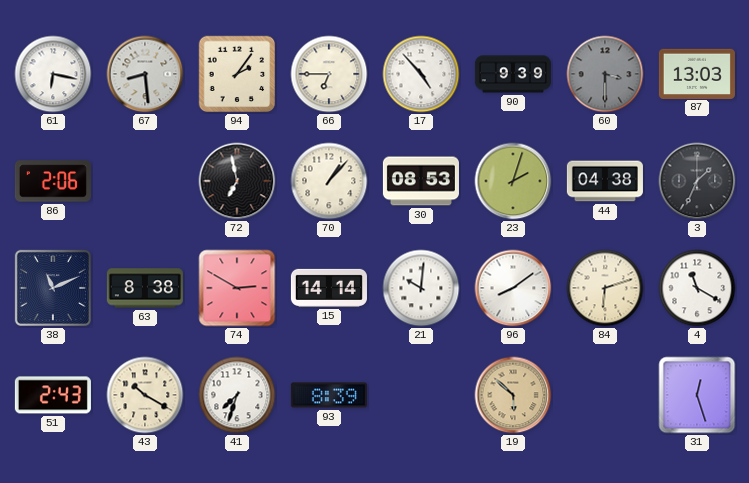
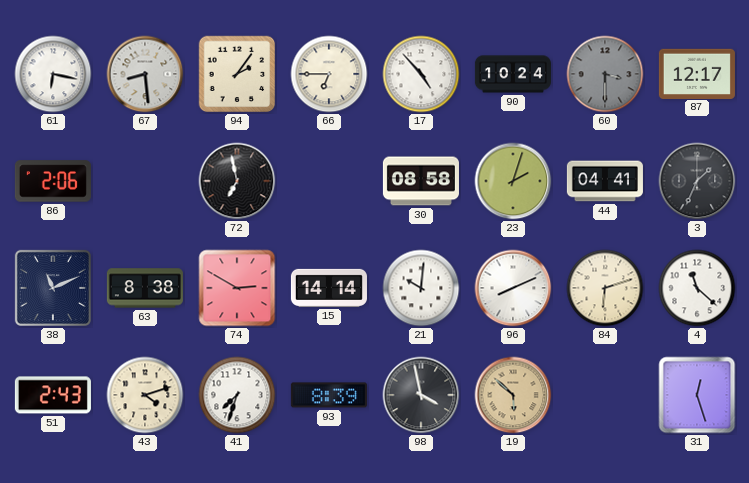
90: 9:39 -> 10:24 (513, 74)
87: 13:03 -> 12:17 (697, 73)
70: 1:07 -> none (329, 181)
30: 08:53 -> 08:58 (421, 181)
44: 04:38 -> 04:41 (605, 181)
96: 8:09 -> 8:11 (513, 288)
4: 11:20 -> 11:22 (697, 288)
43: 10:20 -> 4:12 (145, 395)
98: none -> 3:58 (421, 395)
